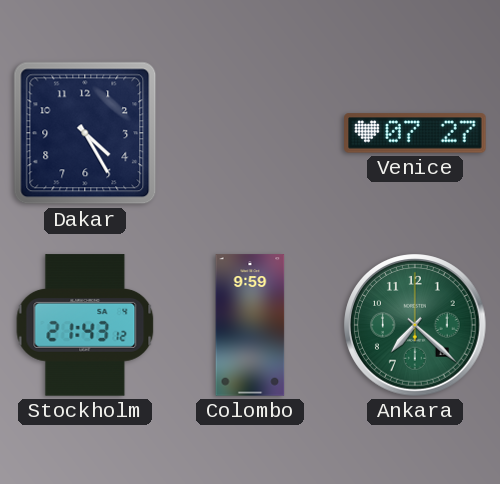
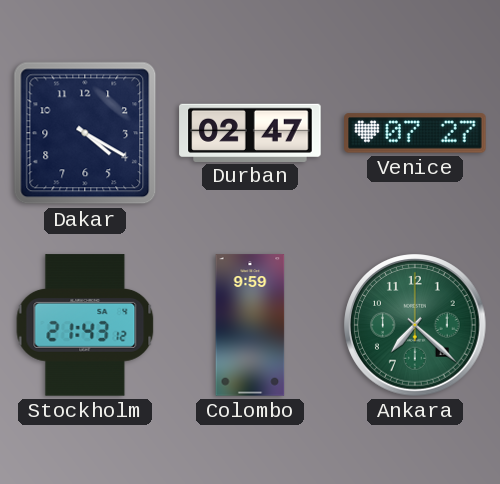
Dakar: 4:25 -> 4:20 (85, 133)
Durban: none -> 02:47 (250, 132)
